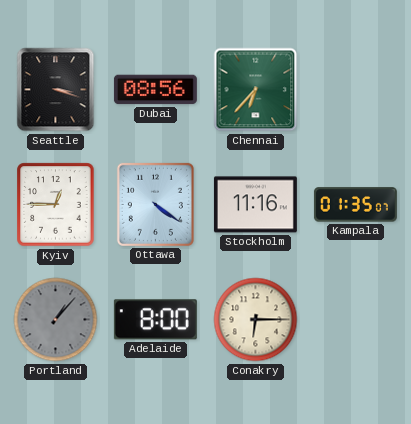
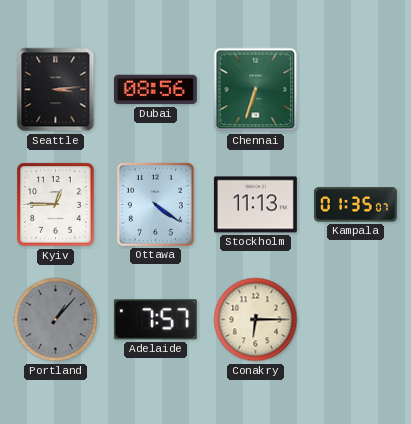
Seattle: 3:18 -> 3:14 (56, 90)
Chennai: 6:37 -> 6:33 (256, 90)
Stockholm: 11:16 -> 11:13 (255, 205)
Adelaide: 8:00 -> 7:57 (155, 320)
